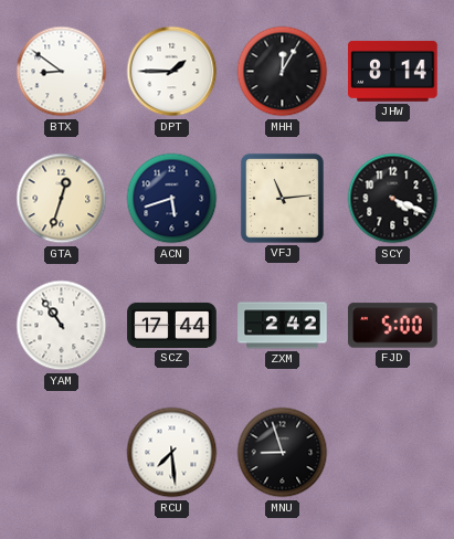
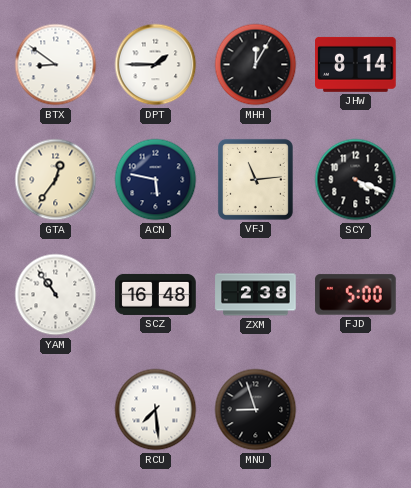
GTA: 12:33 -> 12:36 (56, 180)
ACN: 5:42 -> 5:47 (156, 180)
SCZ: 17:44 -> 16:48 (156, 294)
ZXM: 2:42 -> 2:38 (256, 295)
